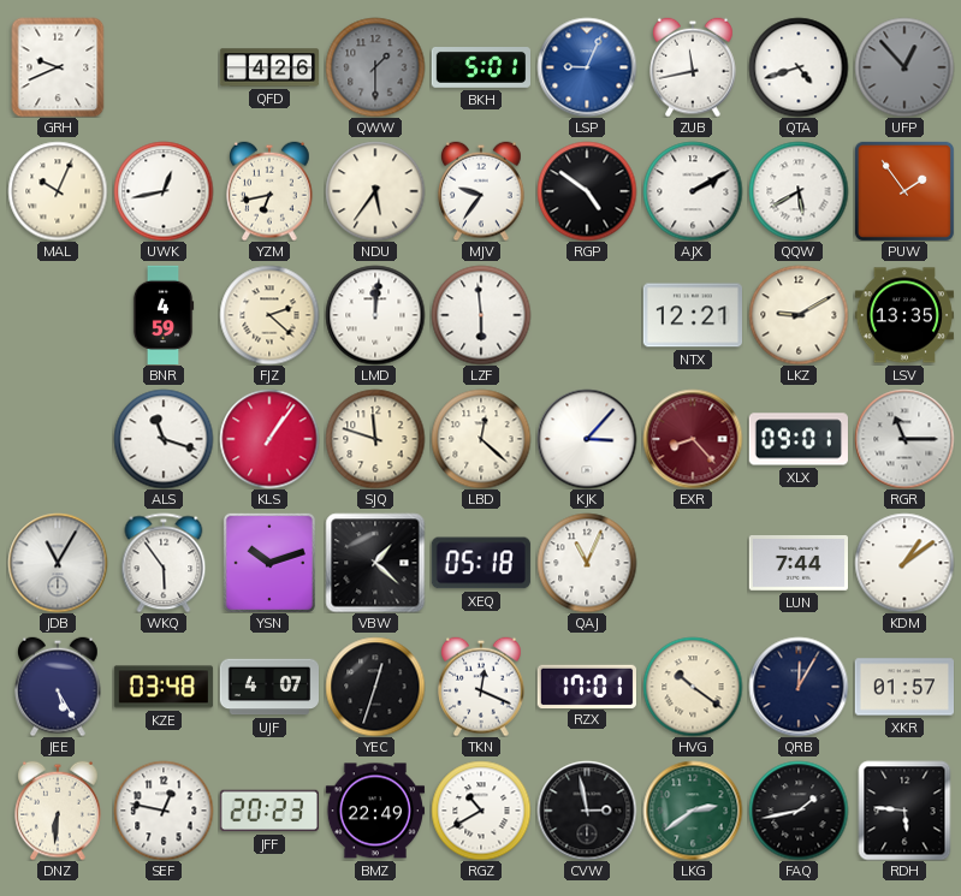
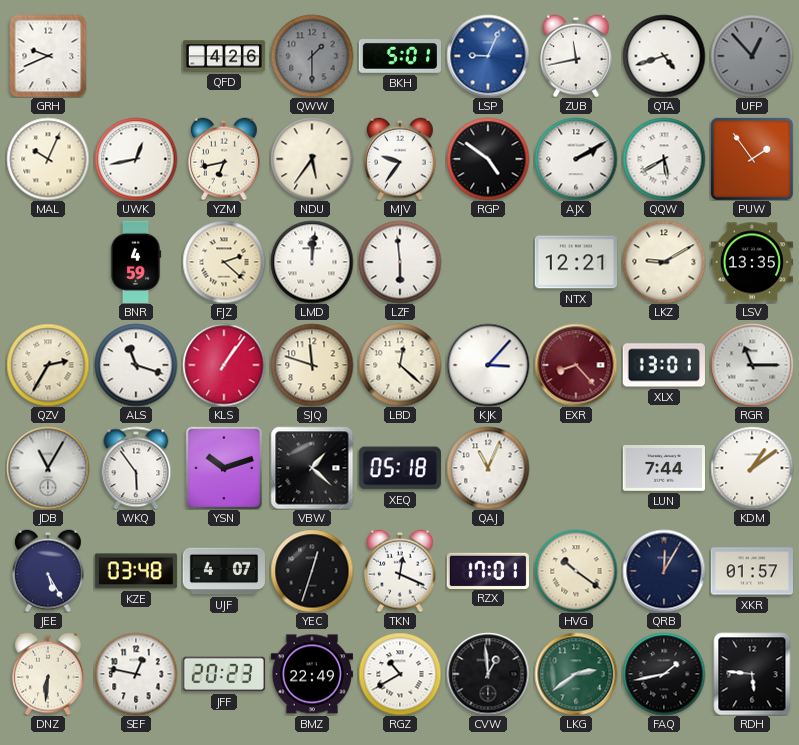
QZV: none -> 2:35 (48, 365)
XLX: 09:01 -> 13:01 (664, 365)
CVW: 2:58 -> 12:59 (488, 674)
